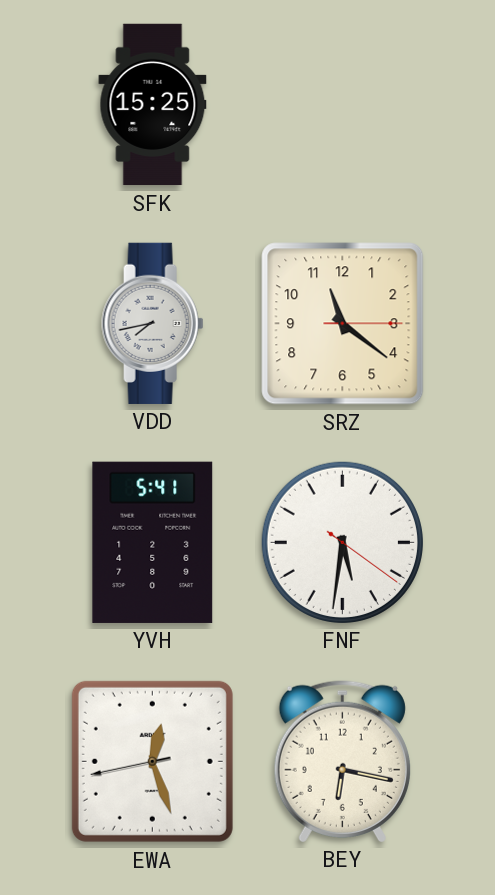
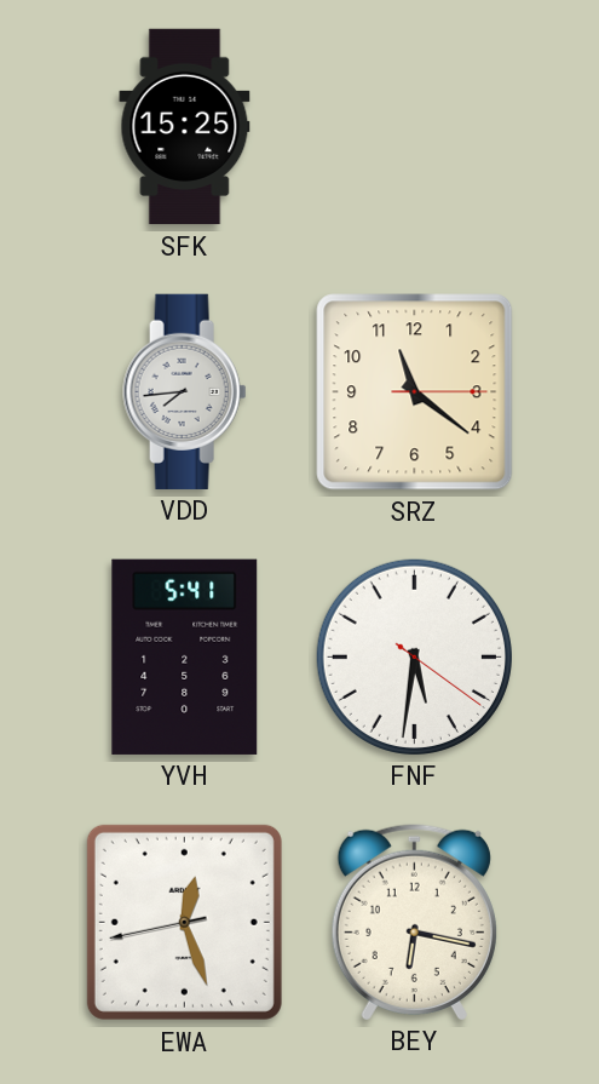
VDD: 7:43 -> 7:44 (185, 391)
